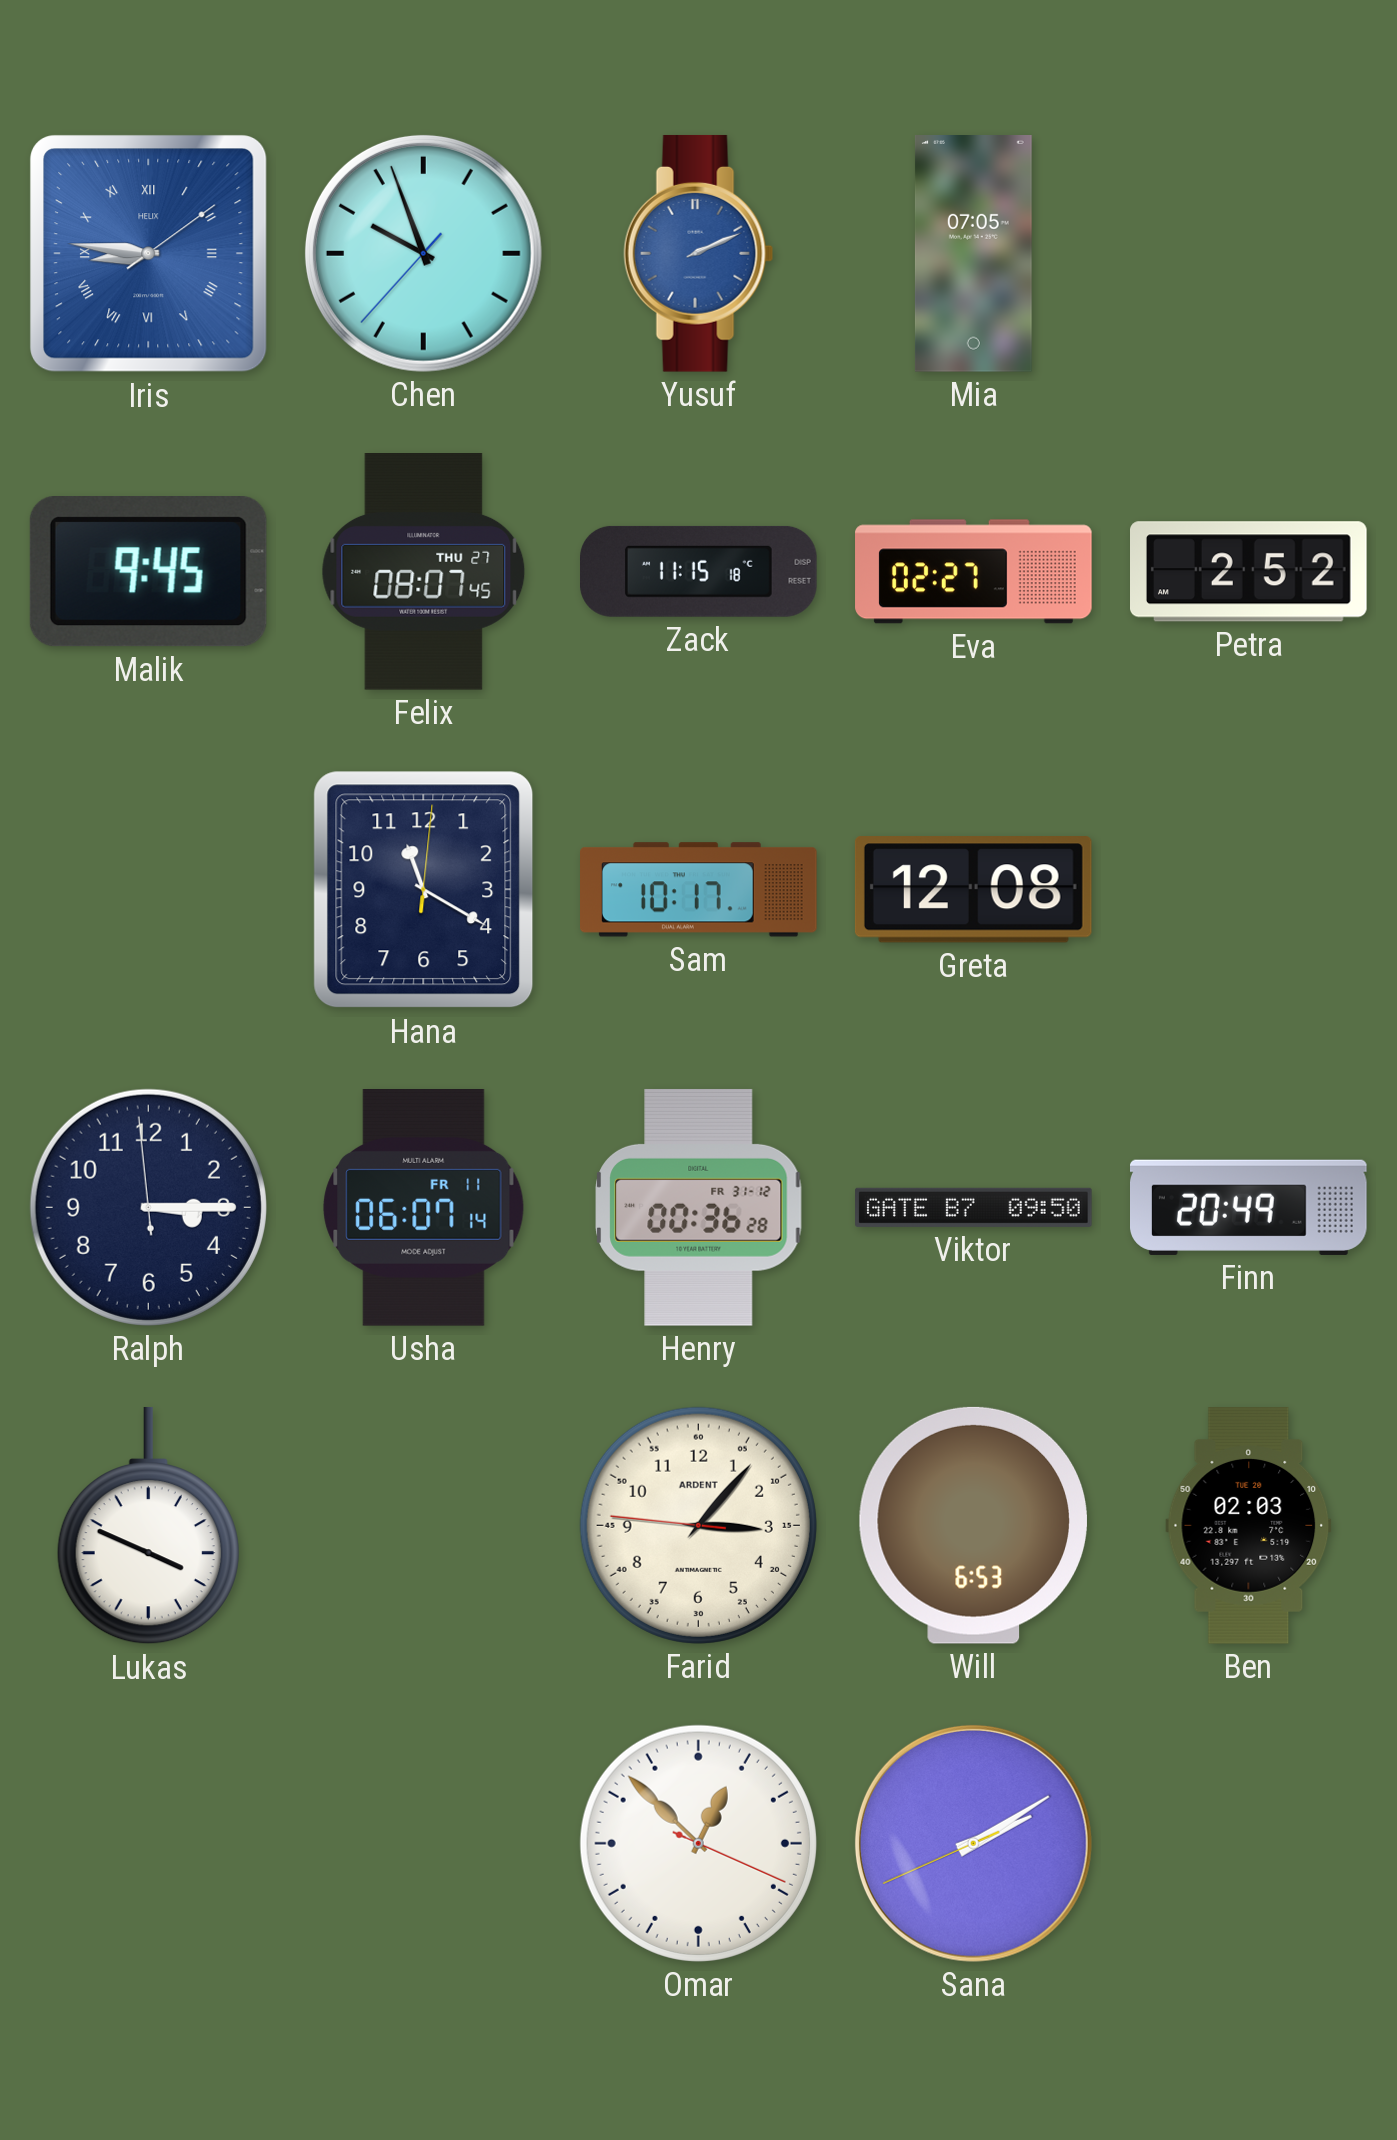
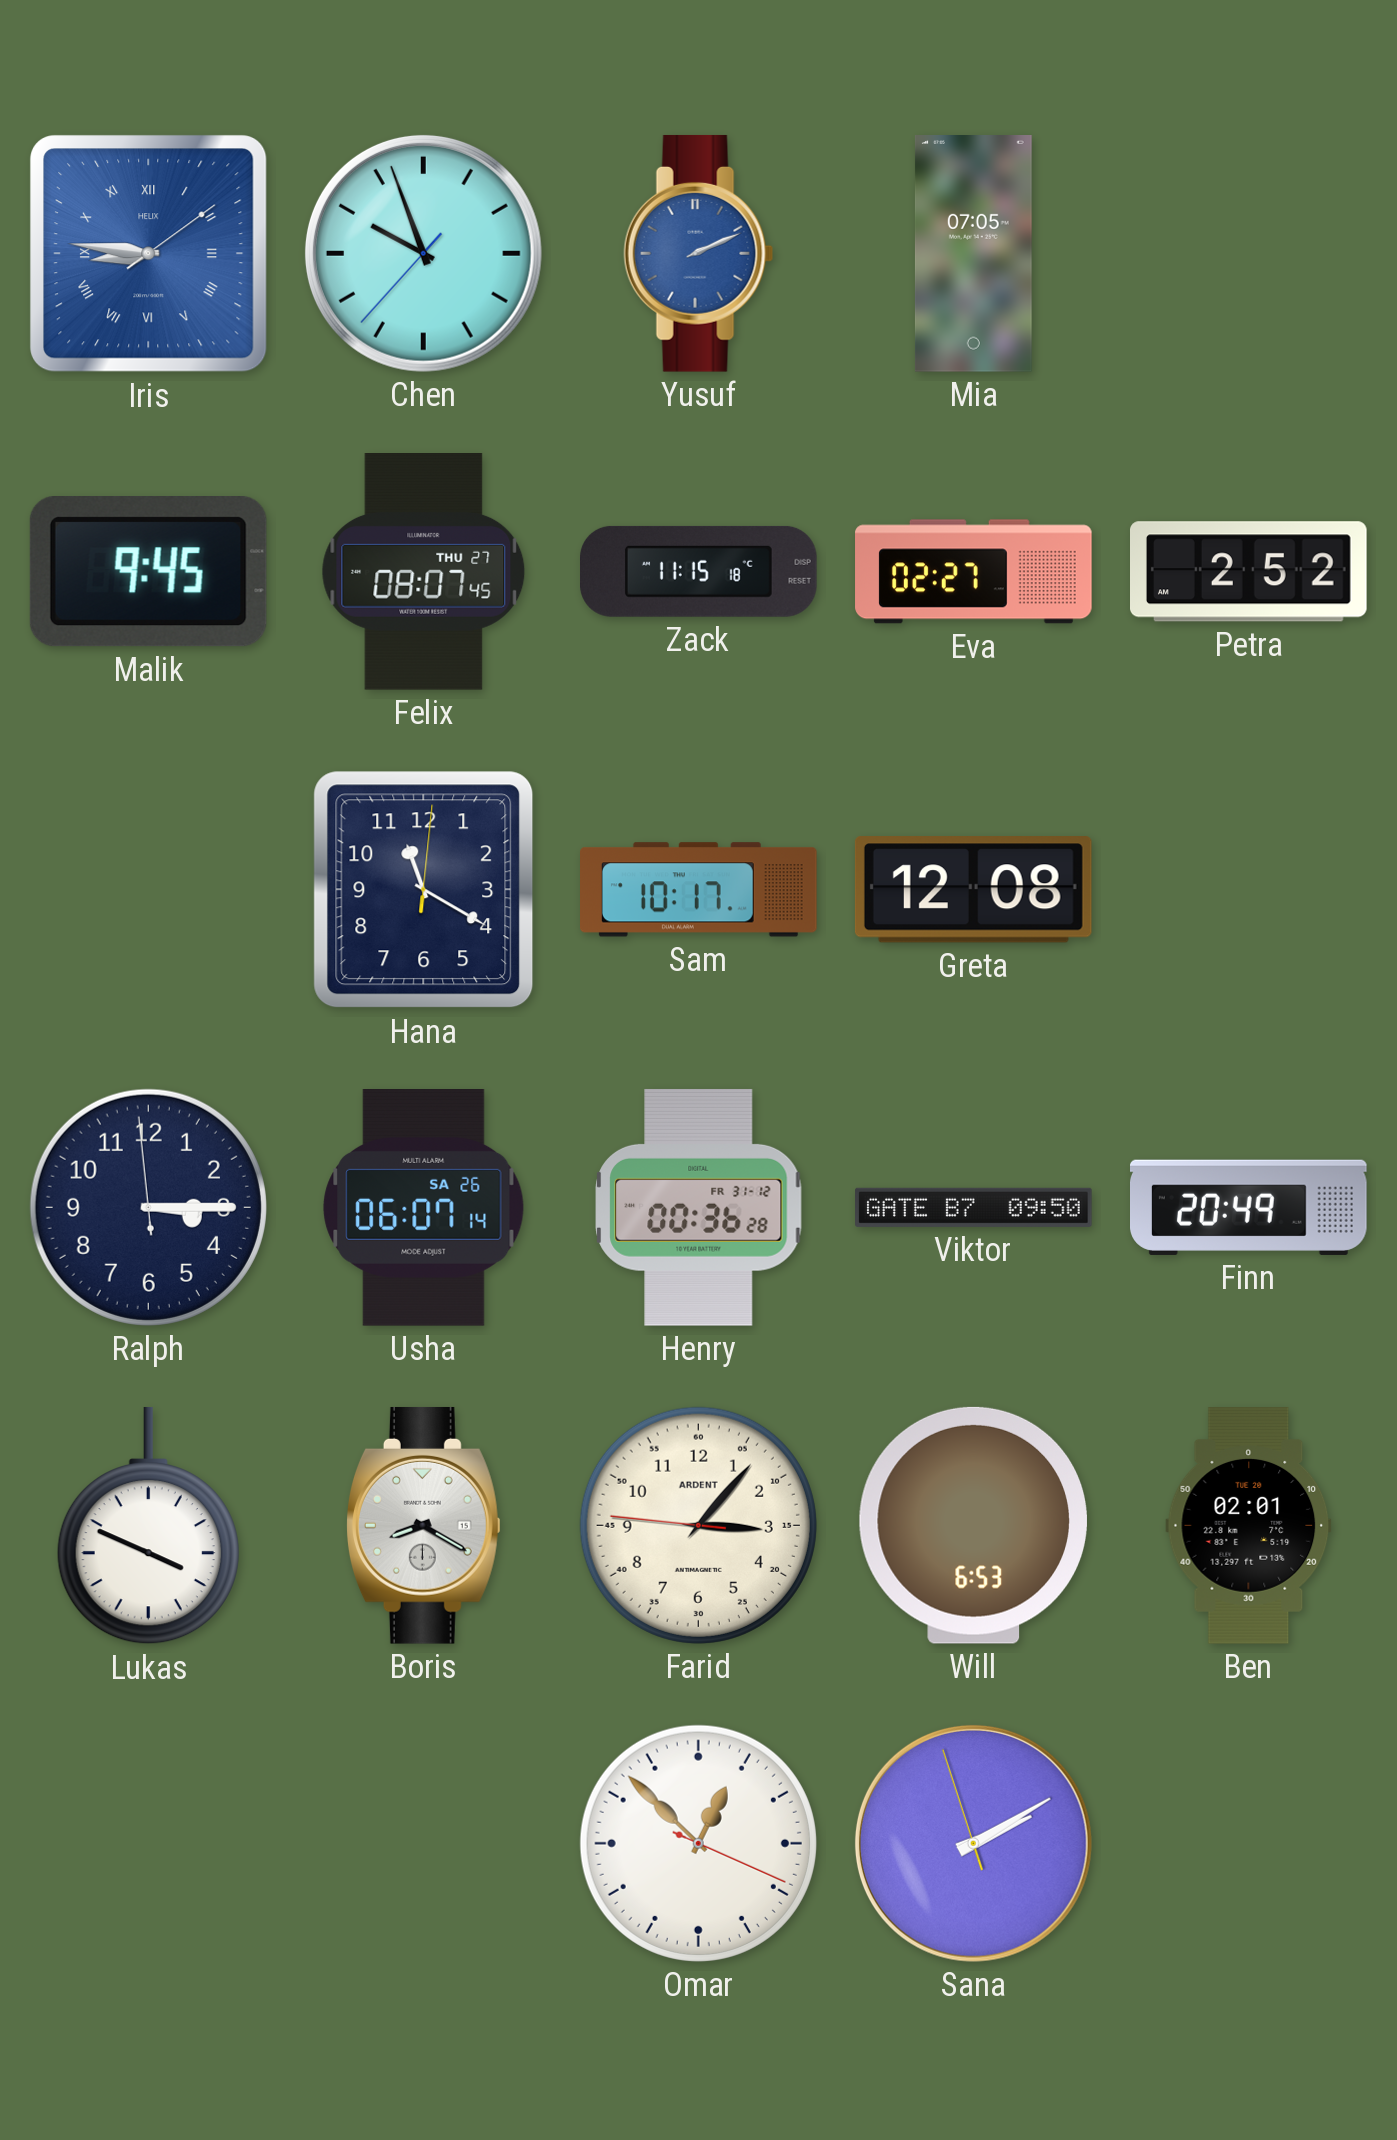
Usha date: FR 11 -> SA 26 (424, 1208)
Boris: none -> 8:20 (423, 1525)
Ben: 02:03 -> 02:01 (1249, 1526)
Sana: 2:09:41 -> 2:09:57 (973, 1843)
